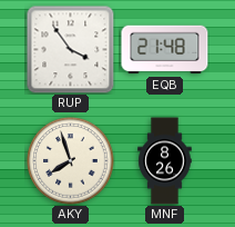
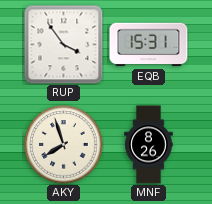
EQB: 21:48 -> 15:31 (149, 45)
